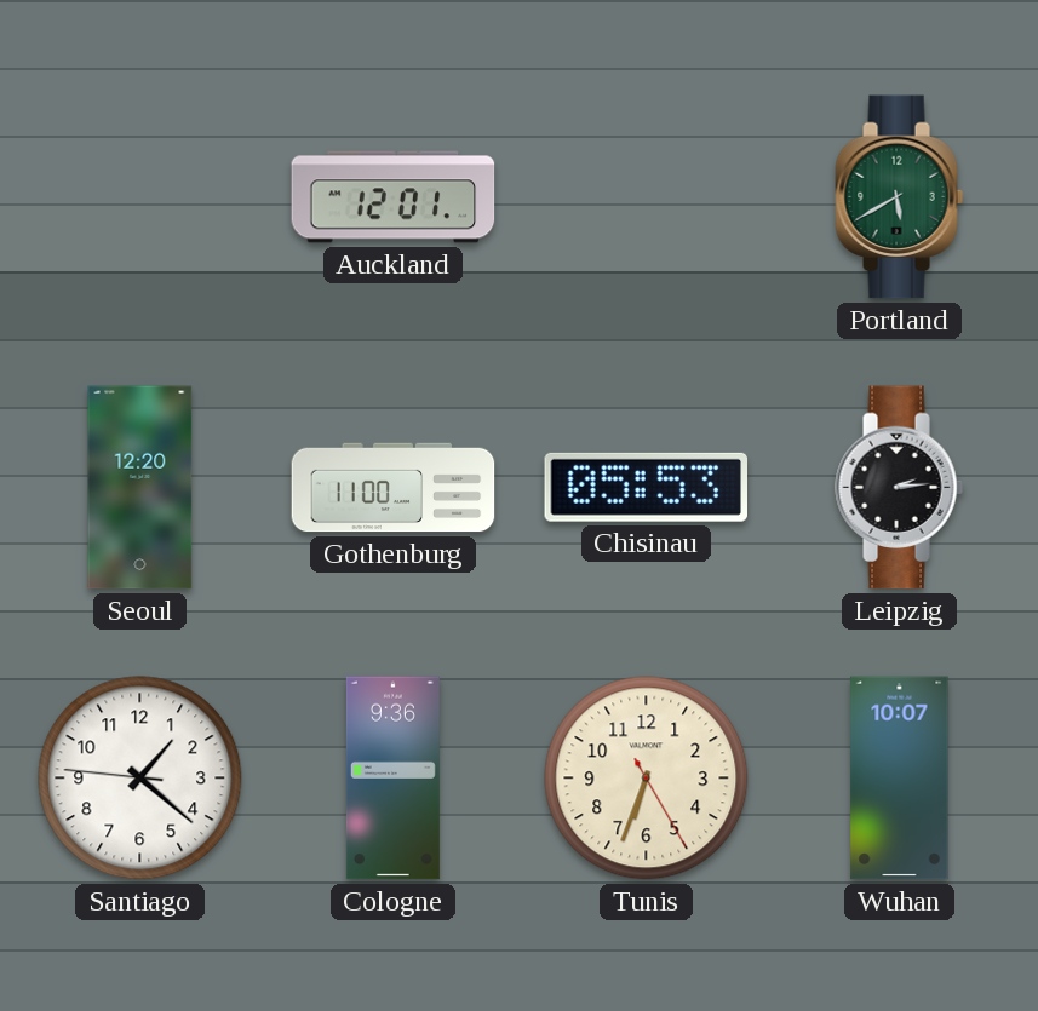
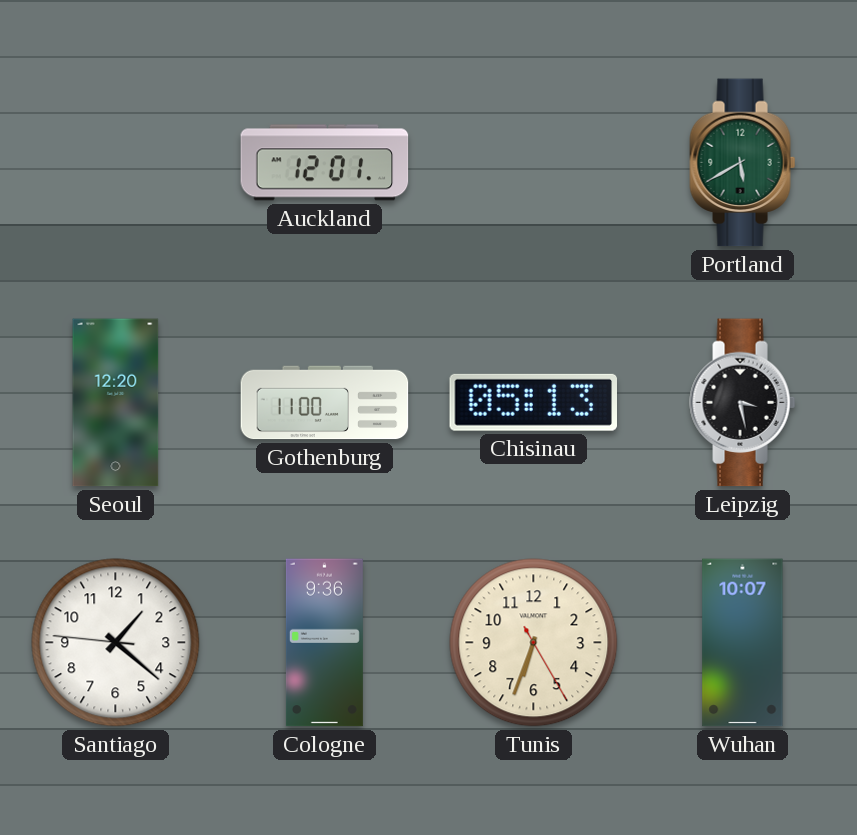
Chisinau: 05:53 -> 05:13 (533, 402)
Leipzig: 2:14 -> 3:28 (743, 403)
